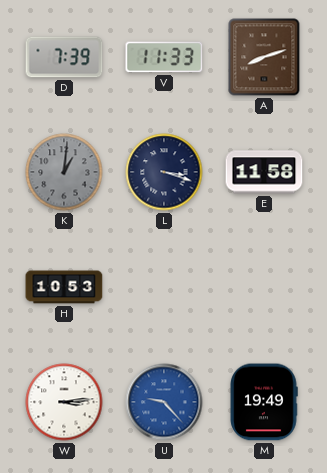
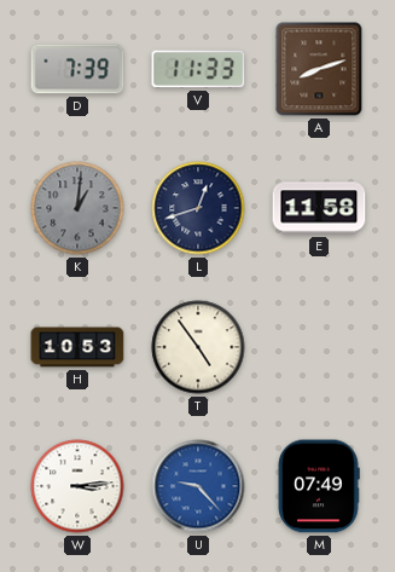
L: 3:18 -> 12:42 (198, 208)
T: none -> 4:54 (198, 347)
M: 19:49 -> 07:49 (319, 486)
